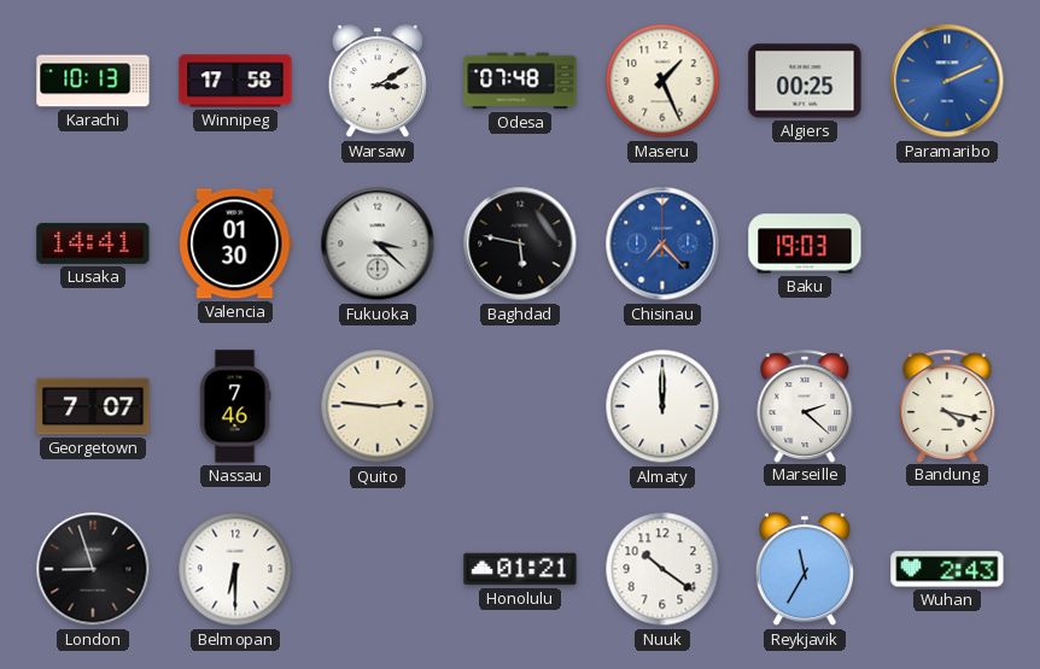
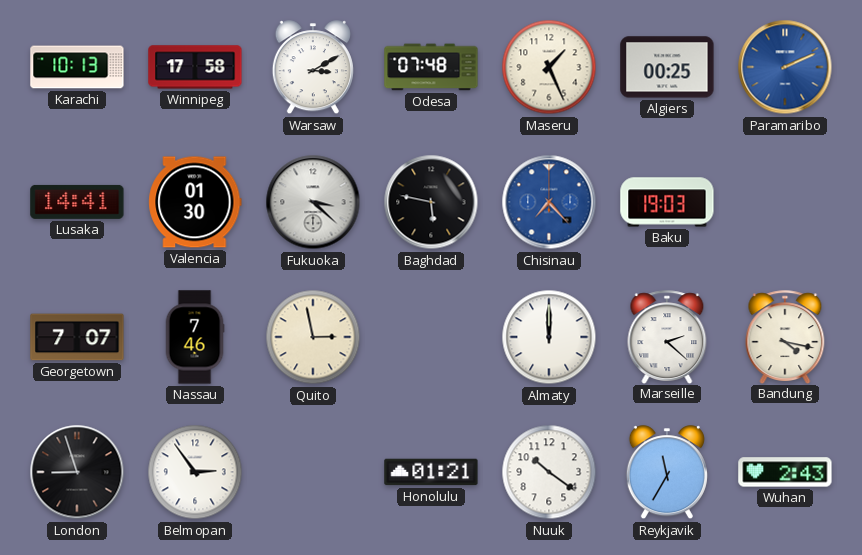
Quito: 2:46 -> 2:58 (313, 337)
Belmopan: 6:30 -> 2:54 (195, 472)
